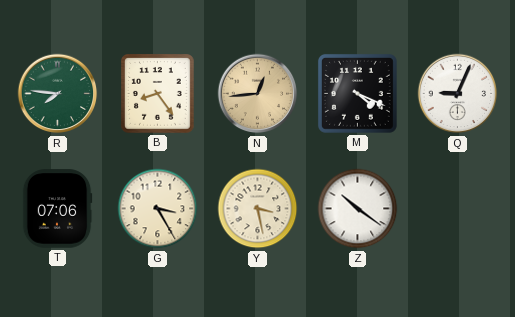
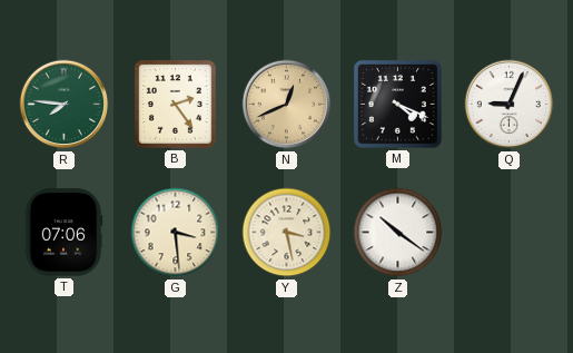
B: 8:24 -> 2:24 (176, 105)
N: 12:44 -> 12:41 (287, 105)
G: 3:25 -> 3:29 (176, 233)
